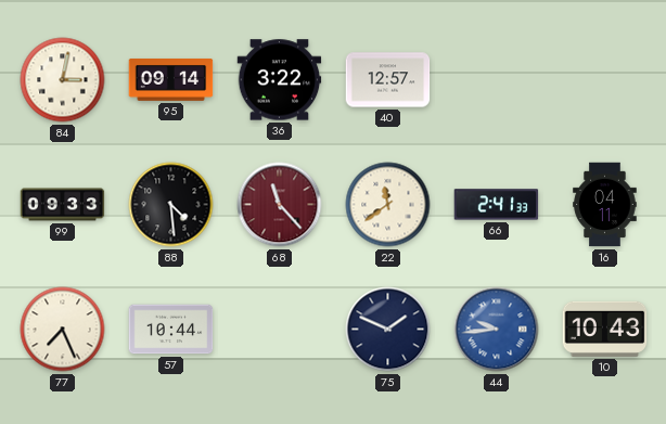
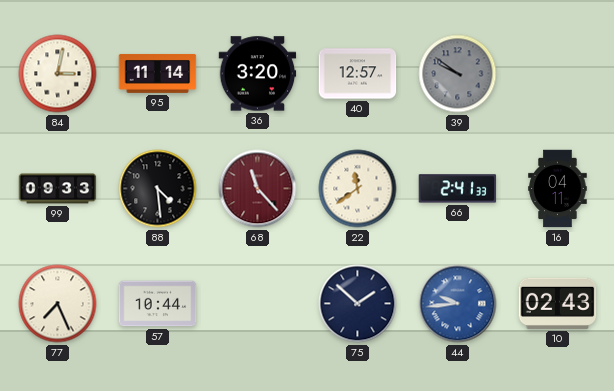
95: 09:14 -> 11:14 (158, 73)
36: 3:22 -> 3:20 (258, 74)
39: none -> 9:51 (458, 74)
75: 1:49 -> 1:52 (358, 304)
10: 10:43 -> 02:43 (558, 303)
